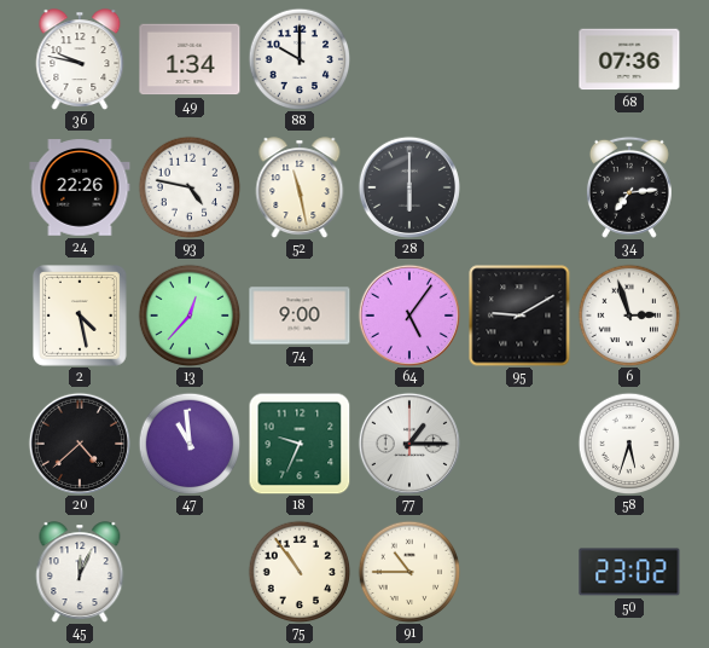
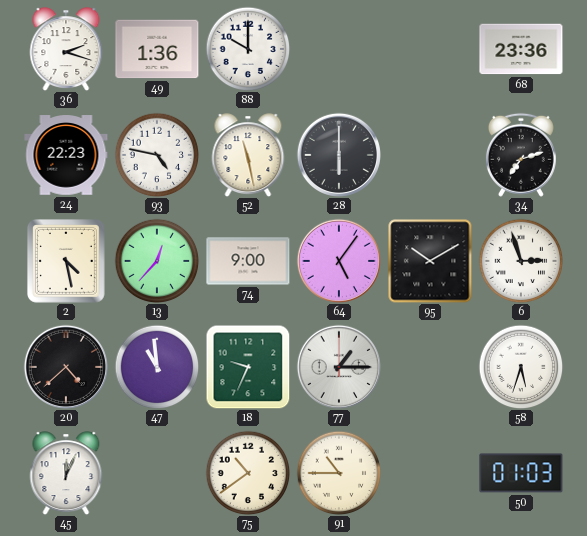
36: 9:47 -> 2:18 (66, 49)
49: 1:34 -> 1:36 (157, 49)
68: 07:36 -> 23:36 (521, 49)
24: 22:26 -> 22:23 (66, 155)
34: 7:14 -> 7:12 (521, 155)
95: 9:10 -> 10:10 (430, 261)
75: 10:54 -> 10:39 (248, 473)
50: 23:02 -> 01:03 (521, 473)
